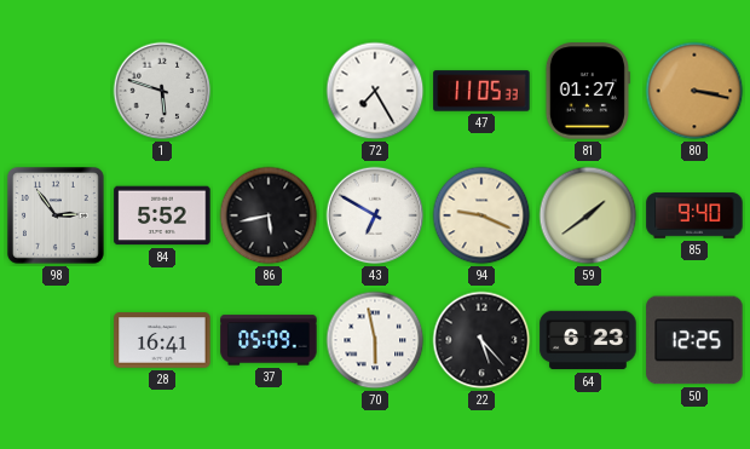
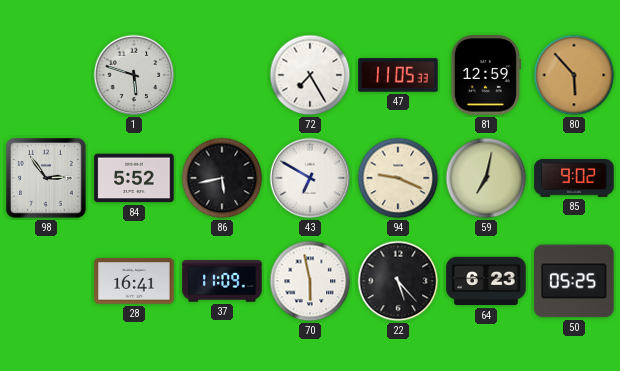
81: 01:27 -> 12:59 (485, 75)
80: 3:17 -> 5:53 (574, 75)
59: 1:39 -> 7:02 (486, 178)
85: 9:40 -> 9:02 (574, 178)
37: 05:09 -> 11:09 (222, 281)
50: 12:25 -> 05:25 (574, 281)
